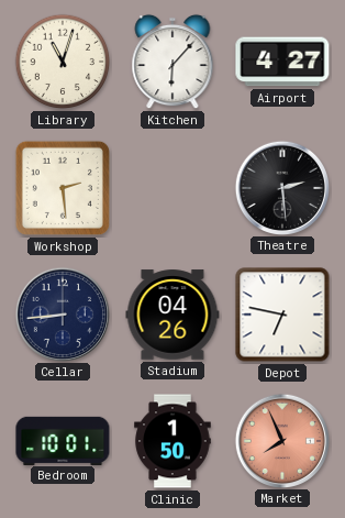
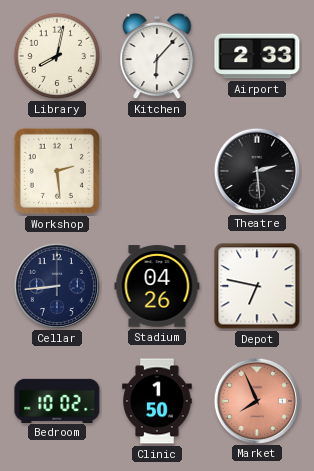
Library: 11:03 -> 8:02 (57, 56)
Airport: 4:27 -> 2:33 (257, 56)
Bedroom: 10:01 -> 10:02 (57, 400)
